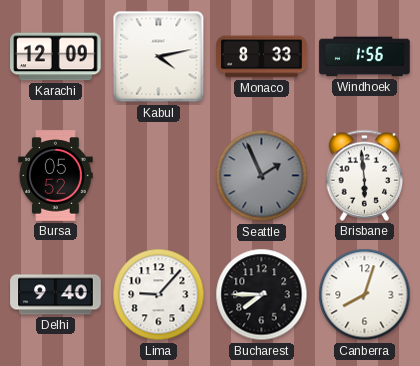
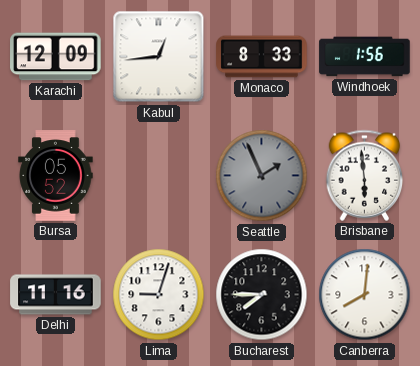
Kabul: 4:13 -> 12:44 (159, 57)
Delhi: 9:40 -> 11:16 (56, 295)
Lima: 9:07 -> 9:03 (159, 295)
Canberra: 8:03 -> 8:01 (365, 295)
